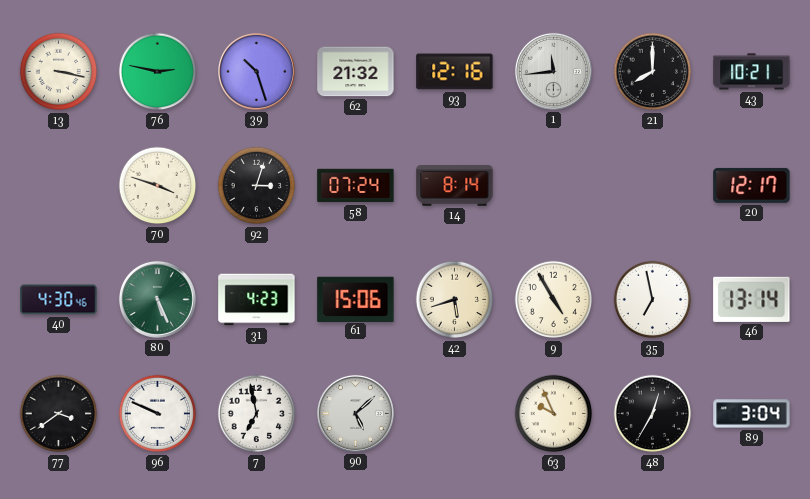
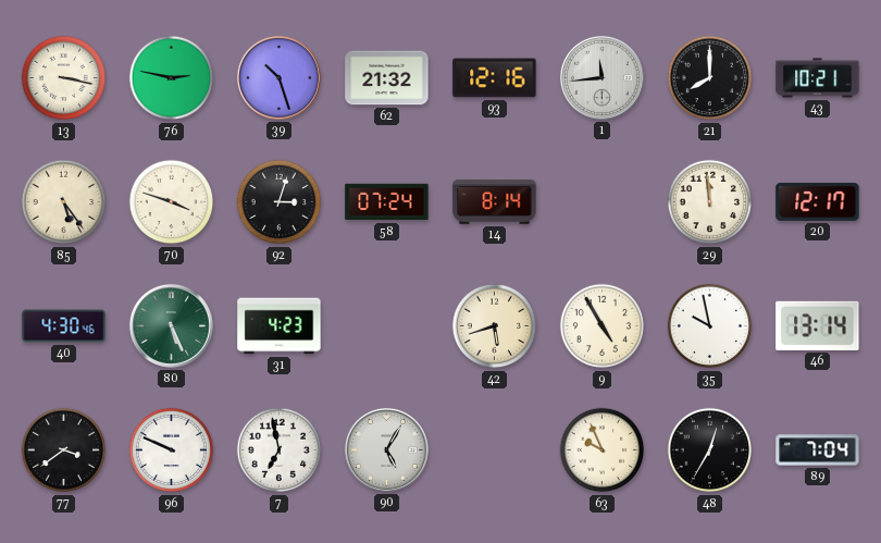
85: none -> 5:24 (64, 202)
29: none -> 11:59 (710, 202)
61: 15:06 -> none (356, 299)
35: 6:58 -> 9:58 (710, 326)
90: 5:08 -> 5:05 (386, 449)
89: 3:04 -> 7:04 (818, 451)
